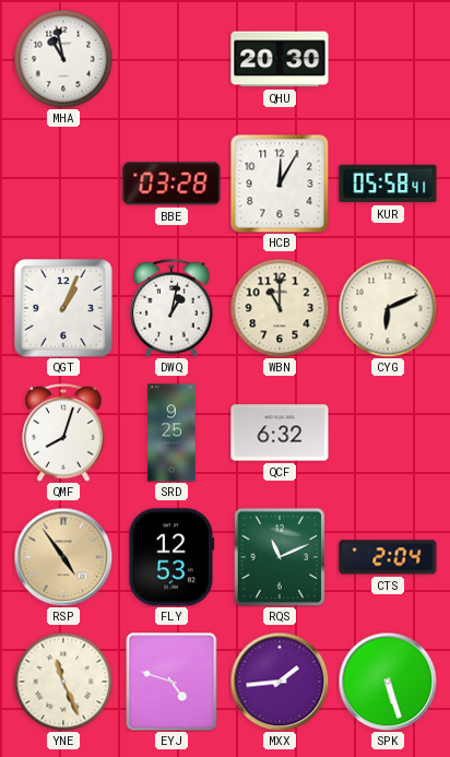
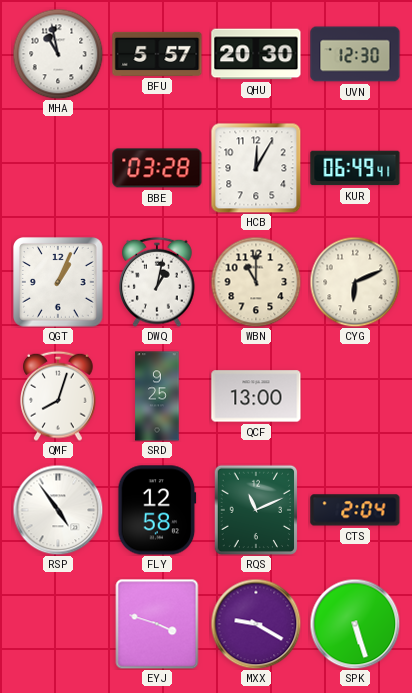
BFU: none -> 5:57 (157, 54)
UVN: none -> 12:30 (355, 54)
KUR: 05:58 -> 06:49 (355, 168)
QCF: 6:32 -> 13:00 (256, 396)
RSP dial: champagne -> white (58, 510)
FLY: 12:53 -> 12:58 (157, 510)
YNE: 11:26 -> none (63, 682)
EYJ: 4:48 -> 3:48 (157, 624)
MXX: 1:44 -> 9:20 (256, 624)
